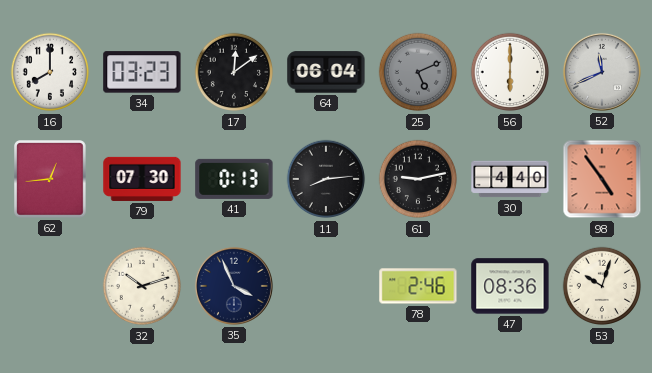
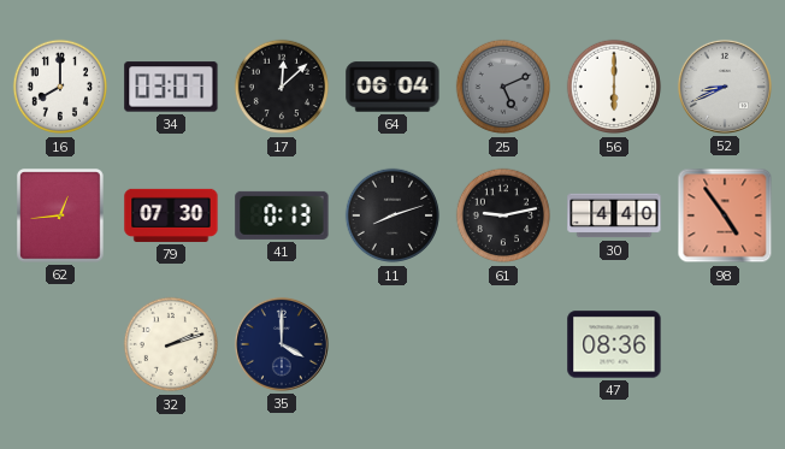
34: 03:23 -> 03:07 (171, 87)
17: 12:09 -> 12:08 (282, 87)
52: 11:41 -> 8:41 (725, 87)
11: 8:14 -> 8:12 (392, 215)
32: 10:12 -> 2:12 (171, 344)
35: 3:56 -> 4:00 (282, 344)
78: 2:46 -> none (418, 286)
53: 10:03 -> none (602, 286)
